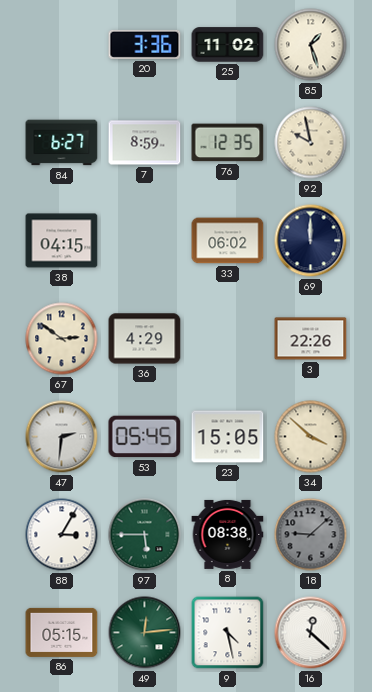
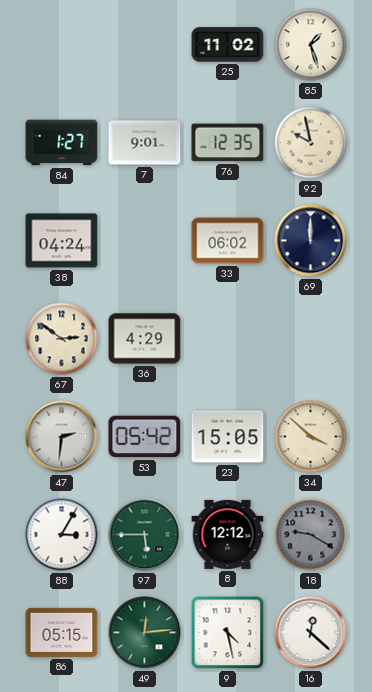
20: 3:36 -> none (145, 44)
84: 6:27 -> 1:27 (62, 143)
7: 8:59 -> 9:01 (145, 143)
38: 04:15 -> 04:24 (62, 241)
3: 22:26 -> none (311, 339)
53: 05:45 -> 05:42 (145, 437)
8: 08:38 -> 12:12 (228, 534)
18: 9:08 -> 9:20 (311, 535)
